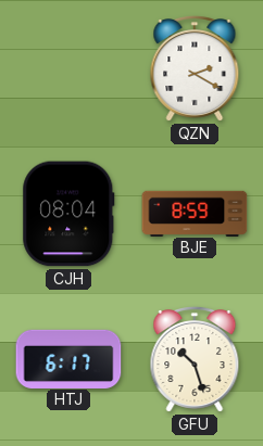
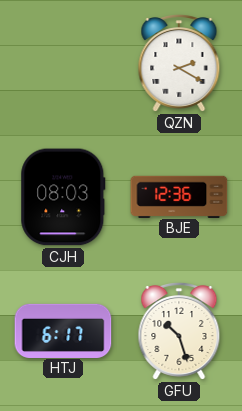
CJH: 08:04 -> 08:03 (63, 197)
BJE: 8:59 -> 12:36 (179, 196)
